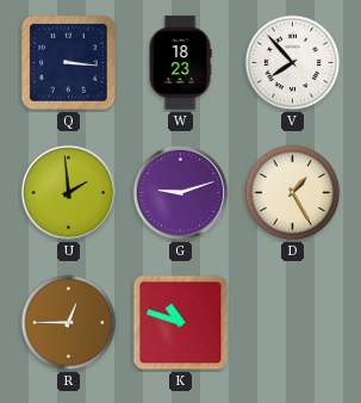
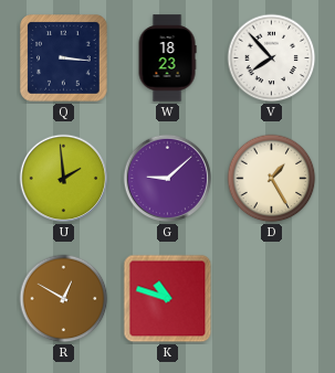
G: 9:12 -> 9:08 (168, 179)
R: 12:45 -> 12:50 (64, 299)
